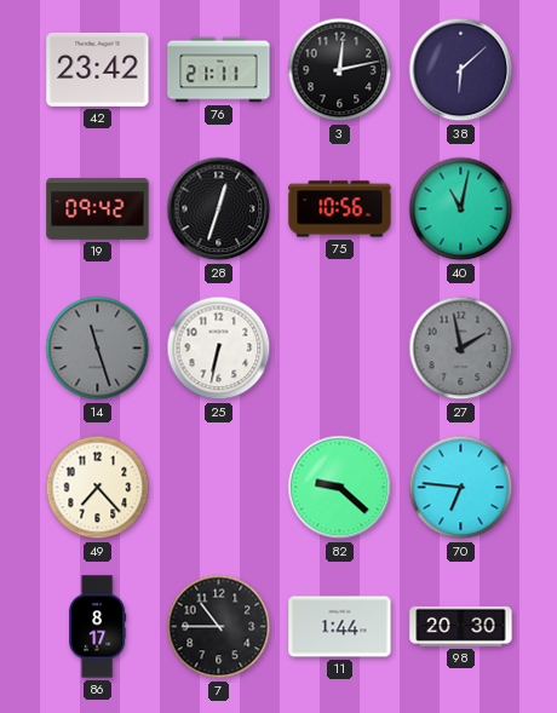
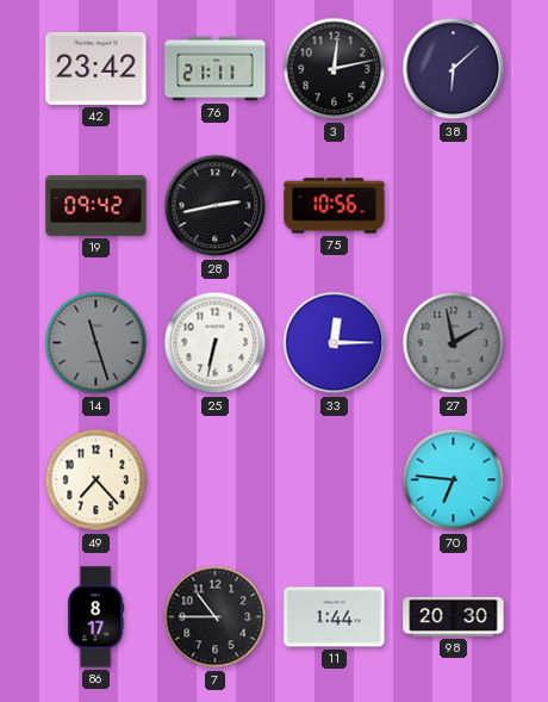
28: 12:33 -> 2:43 (216, 206)
40: 11:02 -> none (461, 209)
33: none -> 12:15 (335, 343)
82: 9:22 -> none (340, 488)
